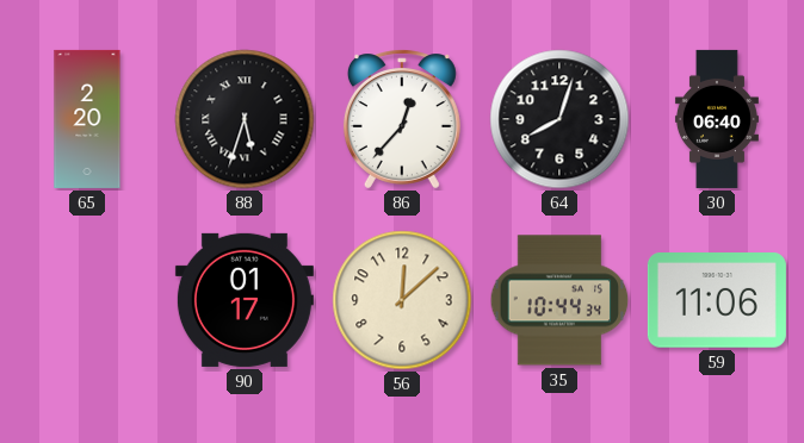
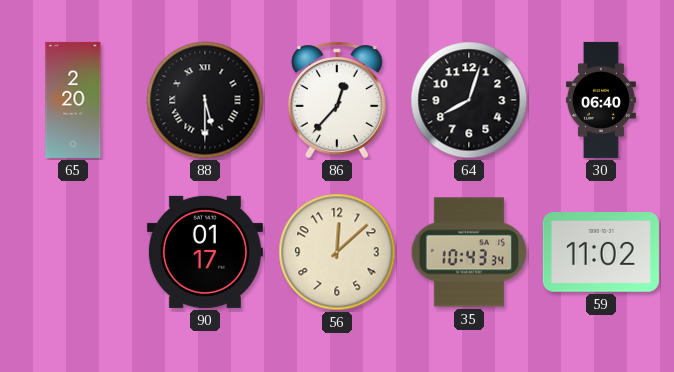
88: 5:33 -> 5:30 (205, 100)
35: 10:44 -> 10:43 (469, 252)
59: 11:06 -> 11:02 (601, 253)
